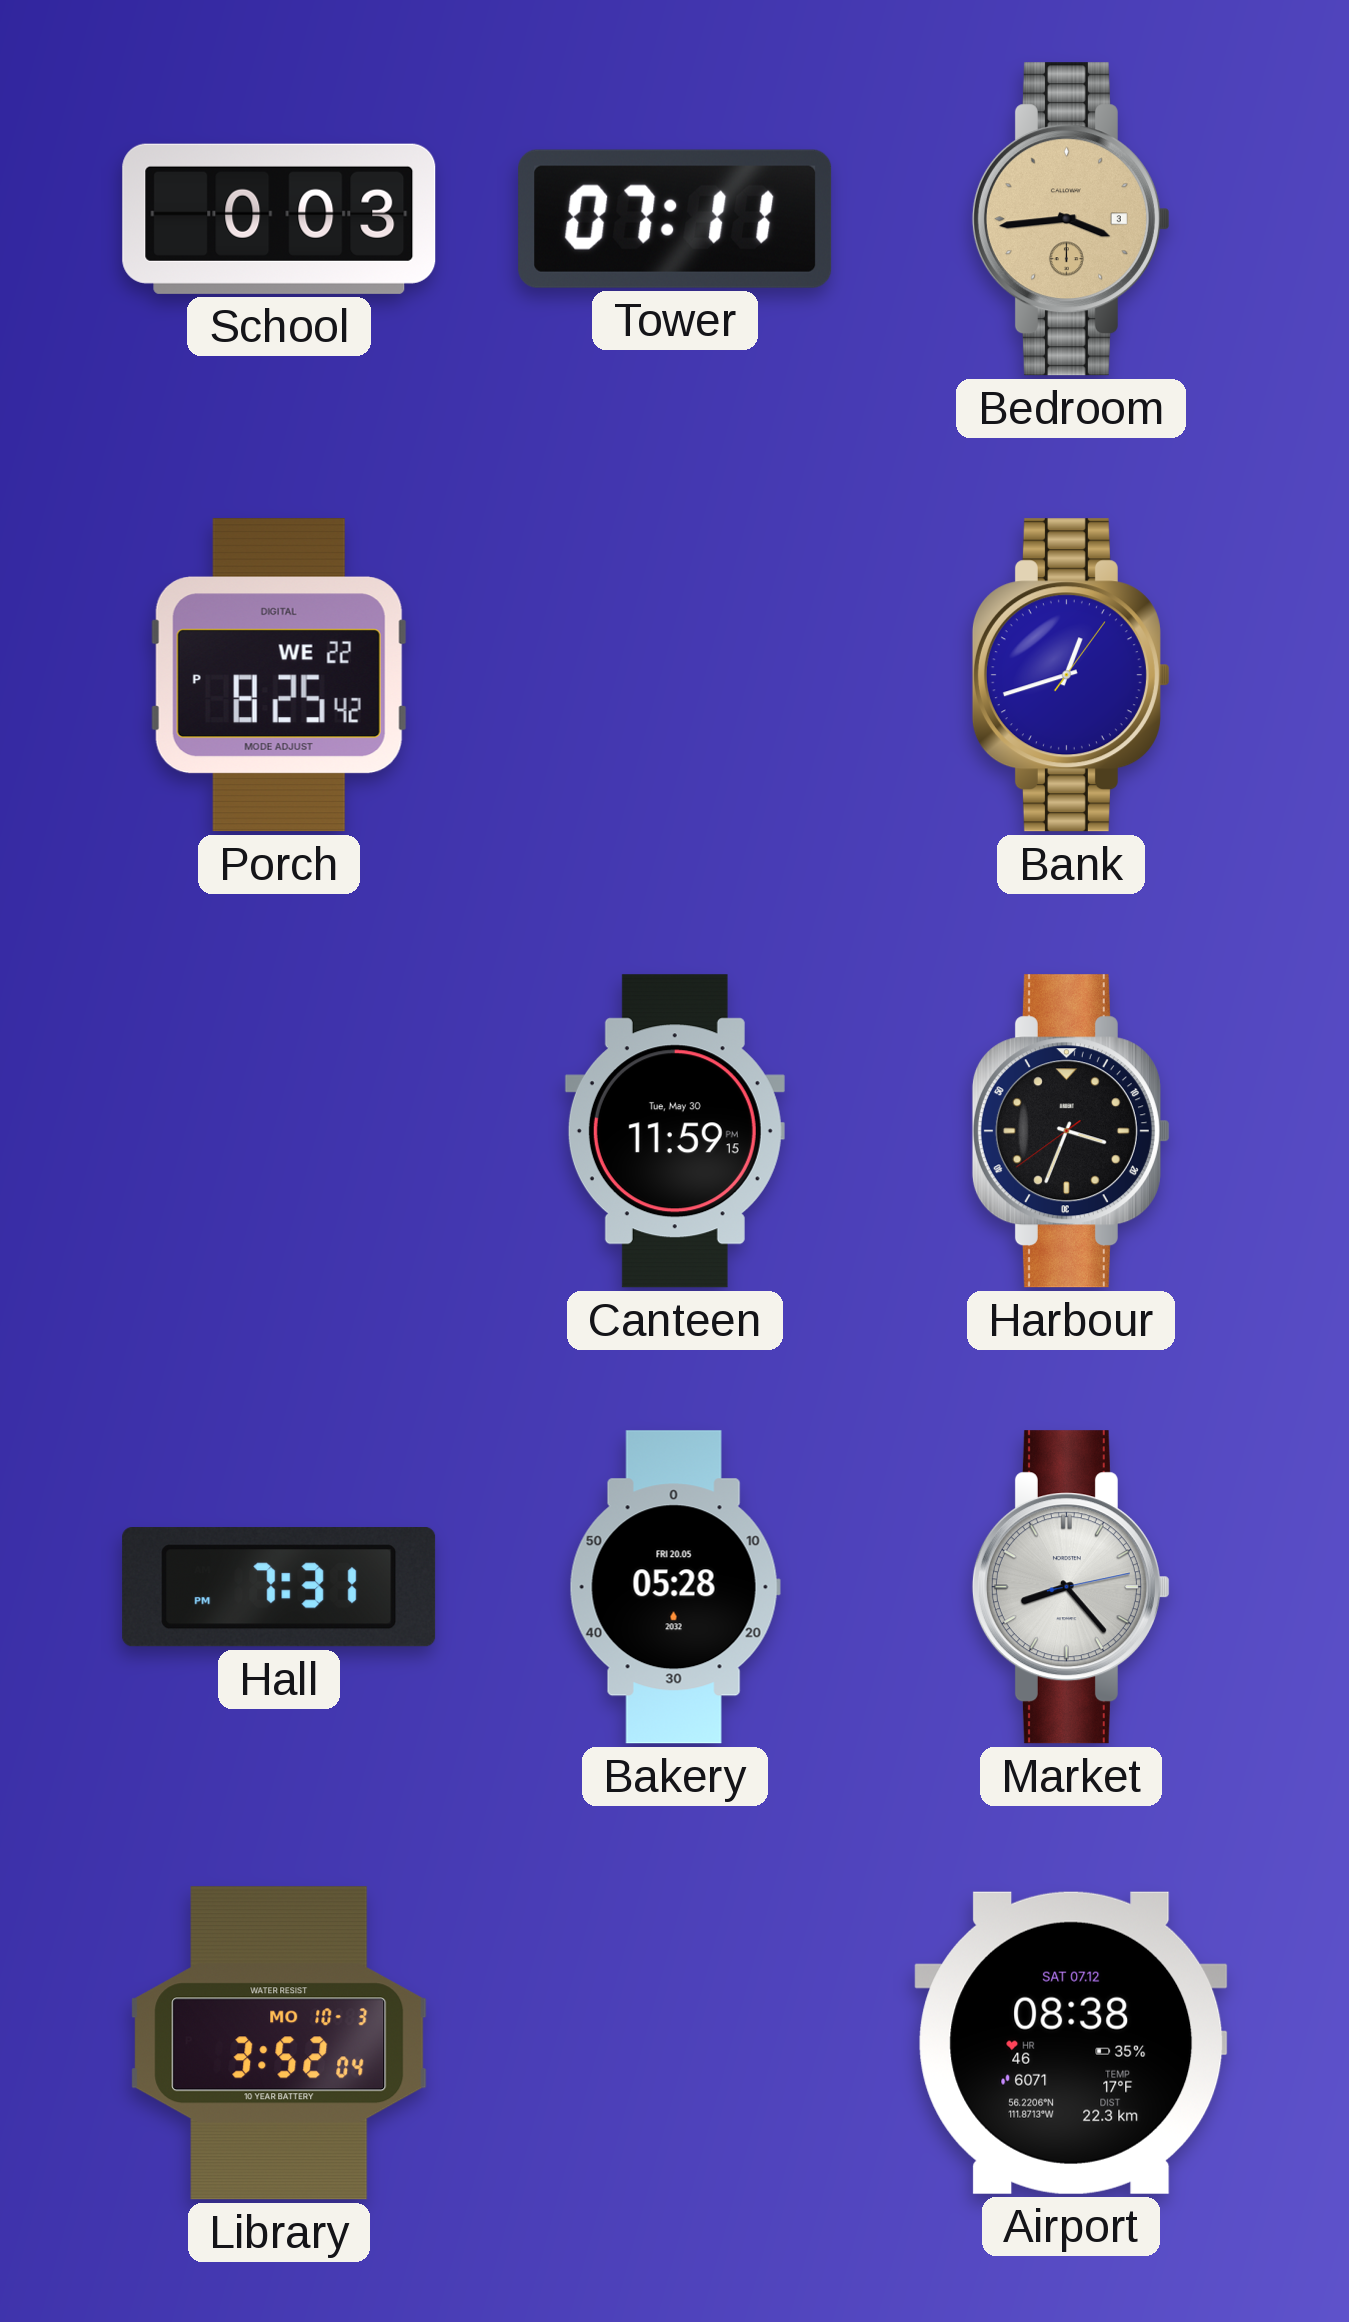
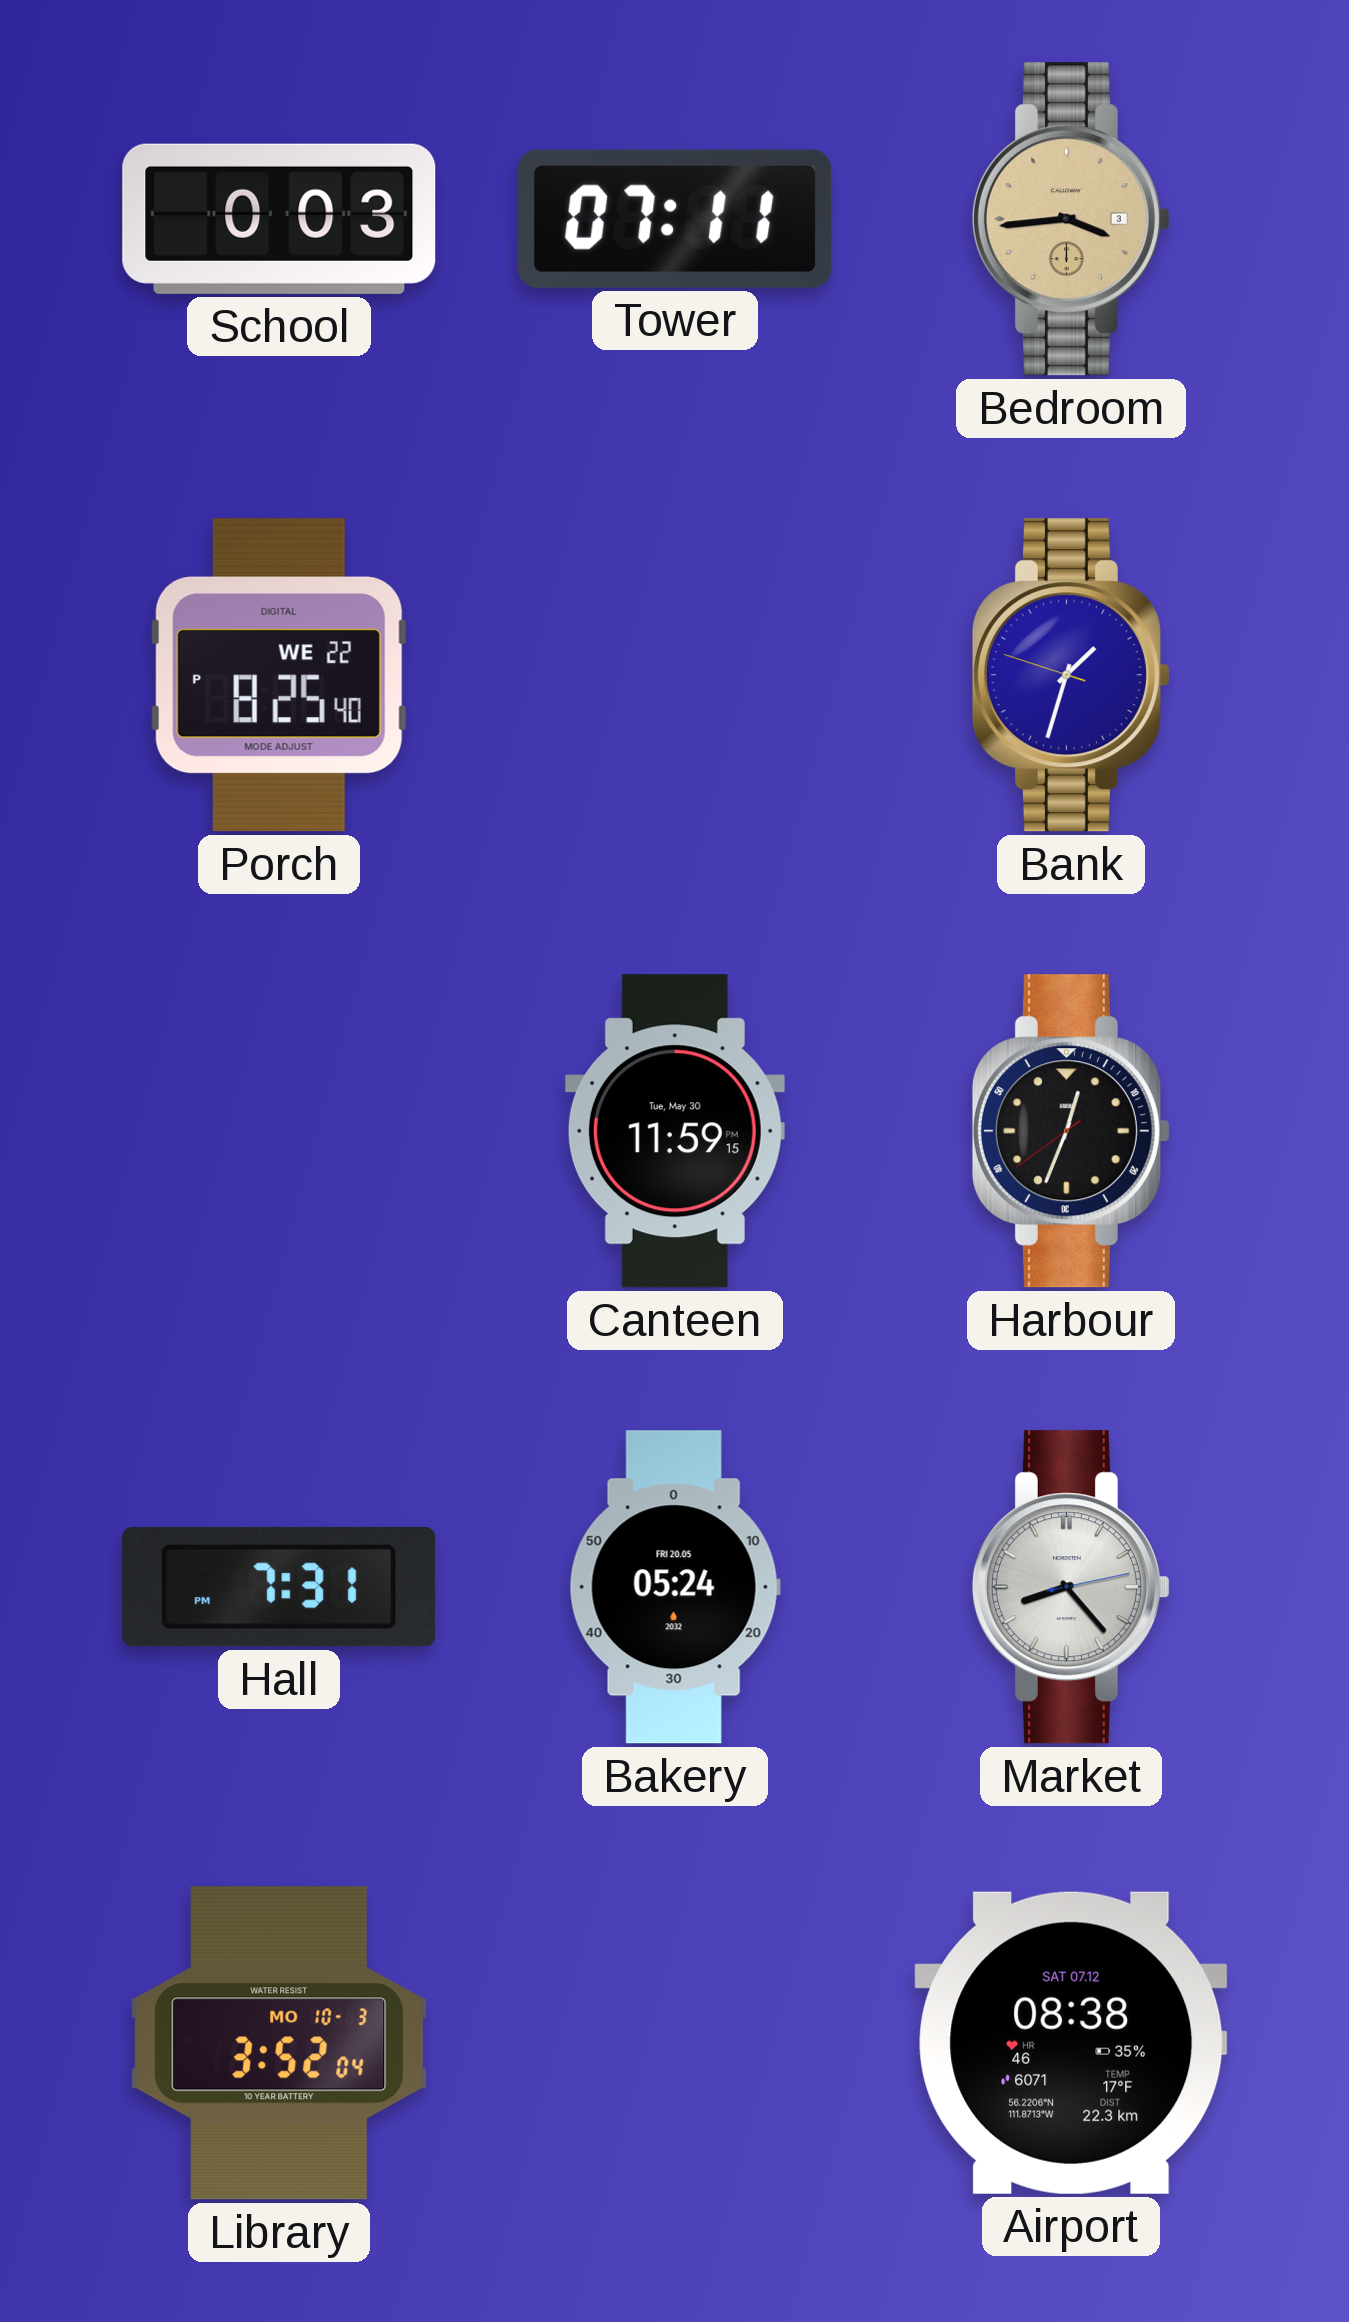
Porch: 8:25:42 PM -> 8:25:40 PM (279, 675)
Bank: 12:42 -> 1:32 (1071, 675)
Harbour: 3:33 -> 12:33 (1071, 1131)
Bakery: 05:28 -> 05:24 (675, 1587)
